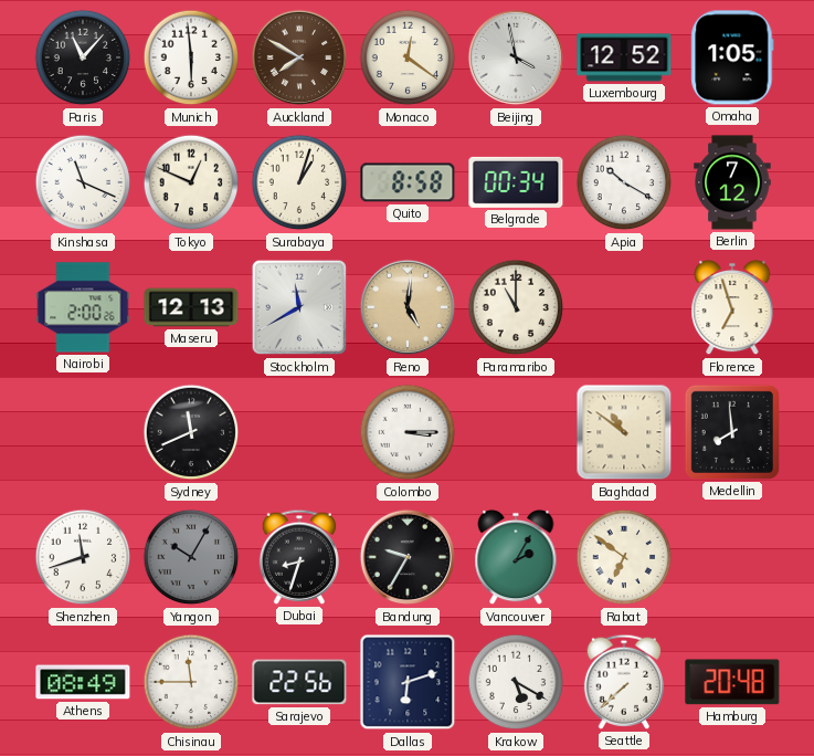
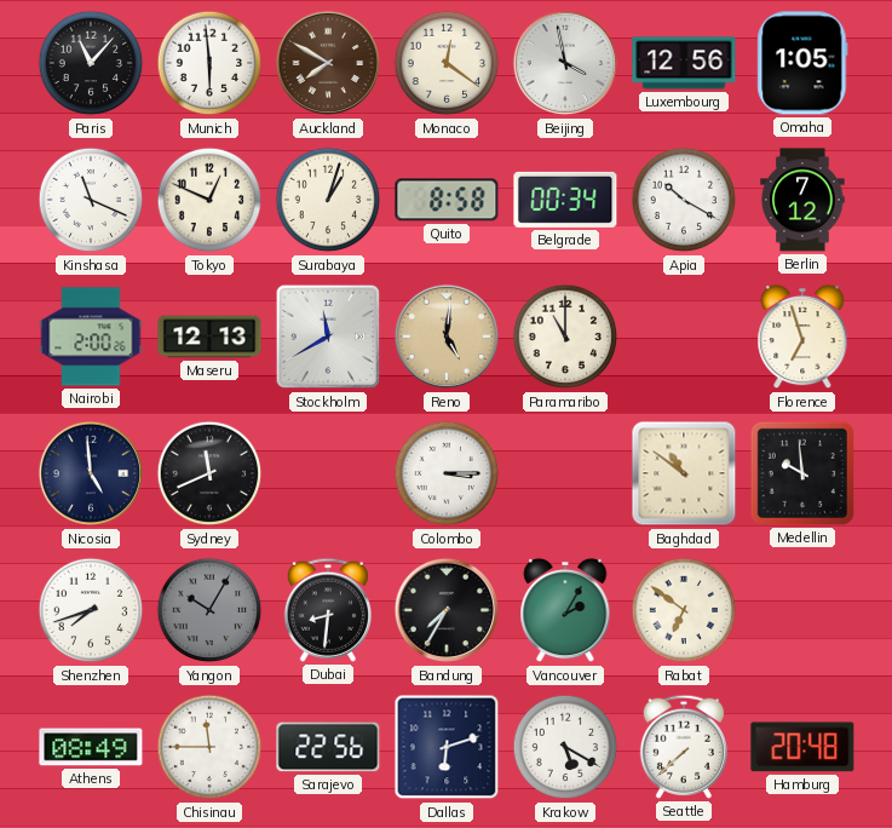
Luxembourg: 12:52 -> 12:56 (684, 63)
Nicosia: none -> 4:59 (90, 473)
Medellin: 7:59 -> 9:59 (802, 473)
Shenzhen: 11:42 -> 7:42 (91, 610)
Dubai: 8:33 -> 8:31 (327, 610)
Bandung: 9:35 -> 7:35 (445, 610)
